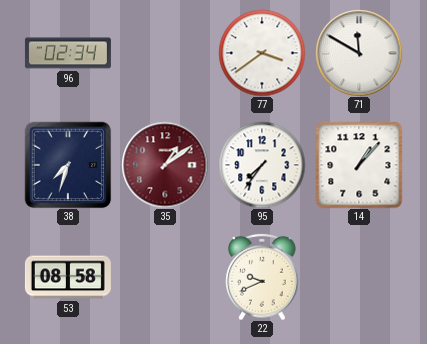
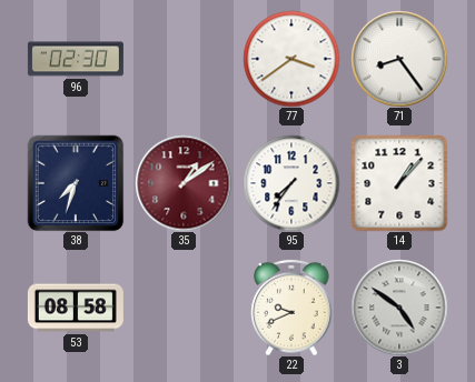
96: 02:34 -> 02:30 (76, 59)
71: 11:50 -> 8:24 (399, 59)
3: none -> 4:51 (399, 308)
